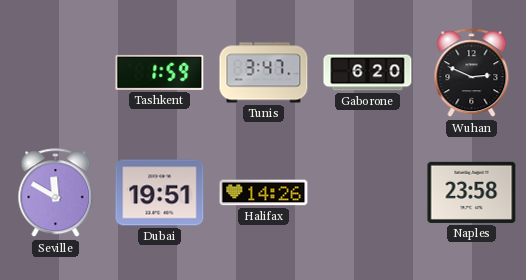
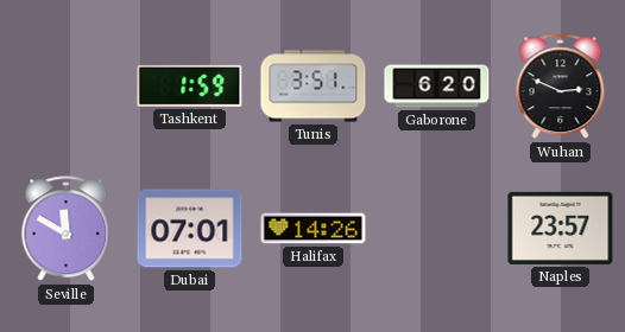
Tunis: 3:47 -> 3:51 (314, 87)
Dubai: 19:51 -> 07:01 (190, 229)
Naples: 23:58 -> 23:57 (561, 228)
